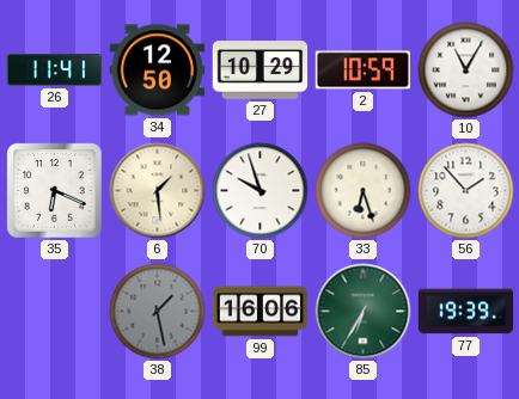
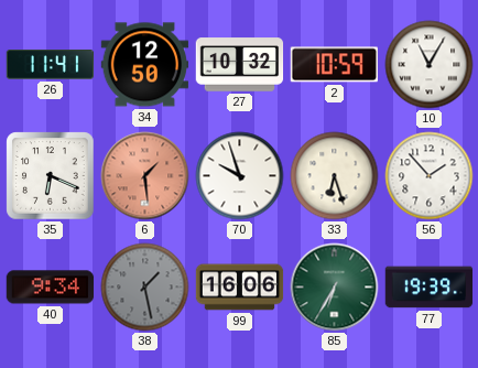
27: 10:29 -> 10:32 (240, 65)
6 dial: cream -> salmon (145, 176)
40: none -> 9:34 (51, 288)
